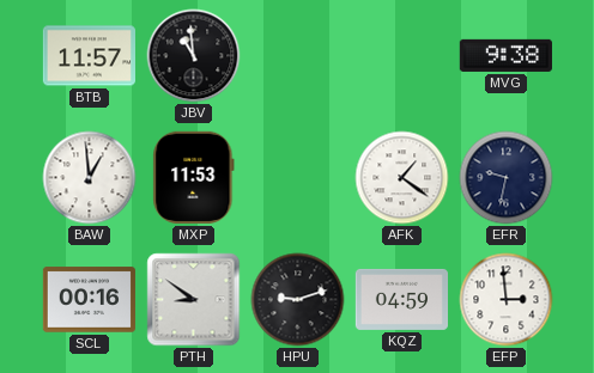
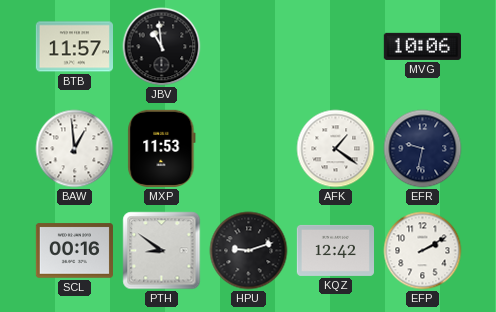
MVG: 9:38 -> 10:06 (422, 46)
KQZ: 04:59 -> 12:42 (335, 250)
EFP: 2:59 -> 2:10 (423, 251)
